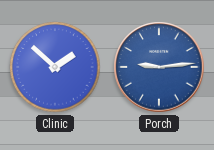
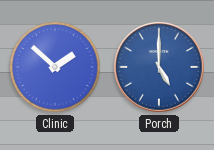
Porch: 9:14 -> 5:00 (159, 67)
